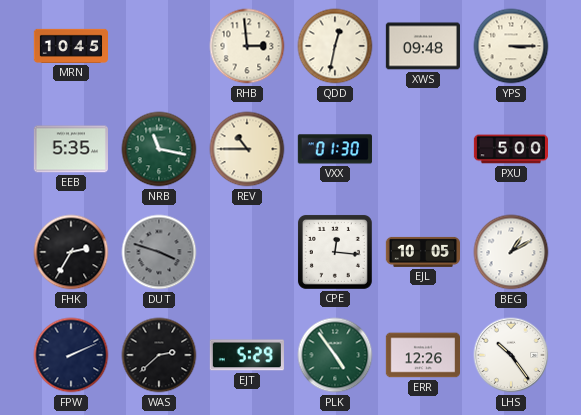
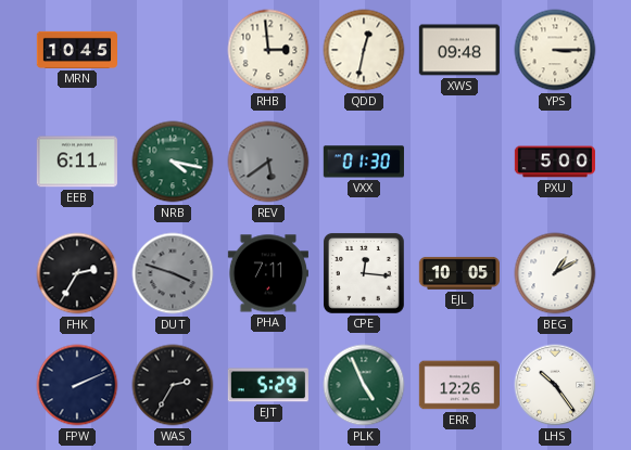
EEB: 5:35 -> 6:11 (77, 162)
NRB: 11:17 -> 4:17 (173, 162)
REV: 10:45 -> 5:39 (268, 162)
REV dial: cream -> grey (268, 162)
PHA: none -> 7:11 (268, 273)
WAS: 2:38 -> 2:35 (173, 385)
PLK: 4:54 -> 4:56 (364, 385)
